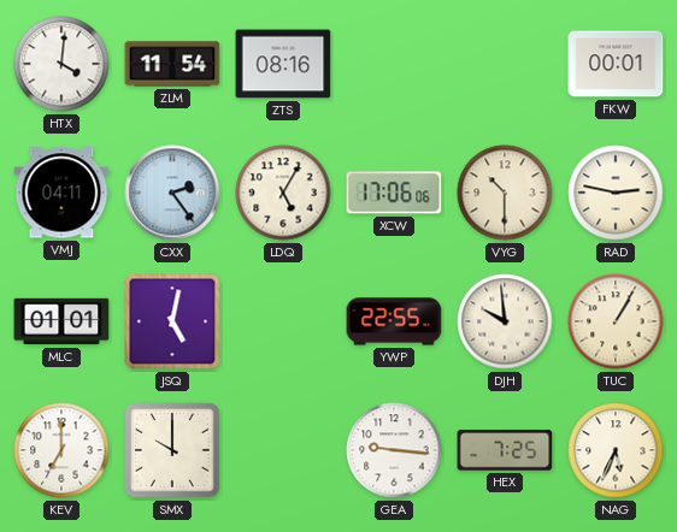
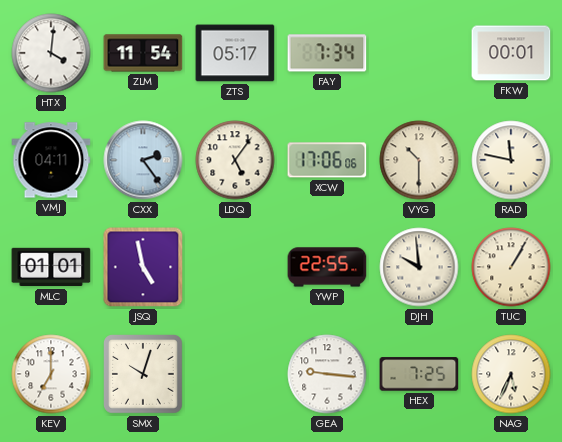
ZTS: 08:16 -> 05:17 (235, 53)
FAY: none -> 7:34 (327, 53)
LDQ: 5:05 -> 5:06 (235, 160)
RAD: 2:47 -> 11:47 (511, 160)
JSQ: 5:02 -> 4:58 (143, 267)
SMX: 10:00 -> 10:03 (144, 375)
